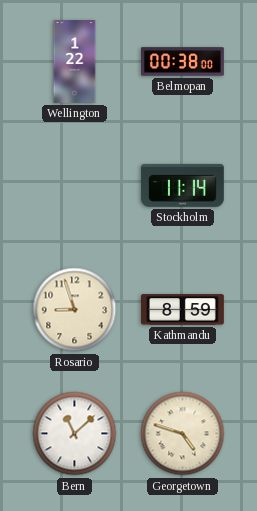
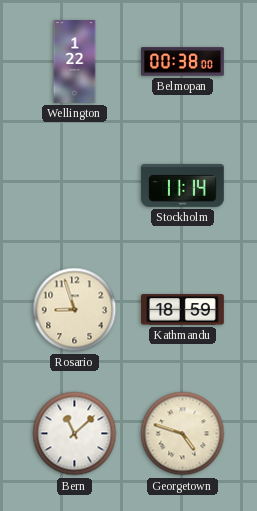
Kathmandu: 8:59 -> 18:59 (183, 310)
